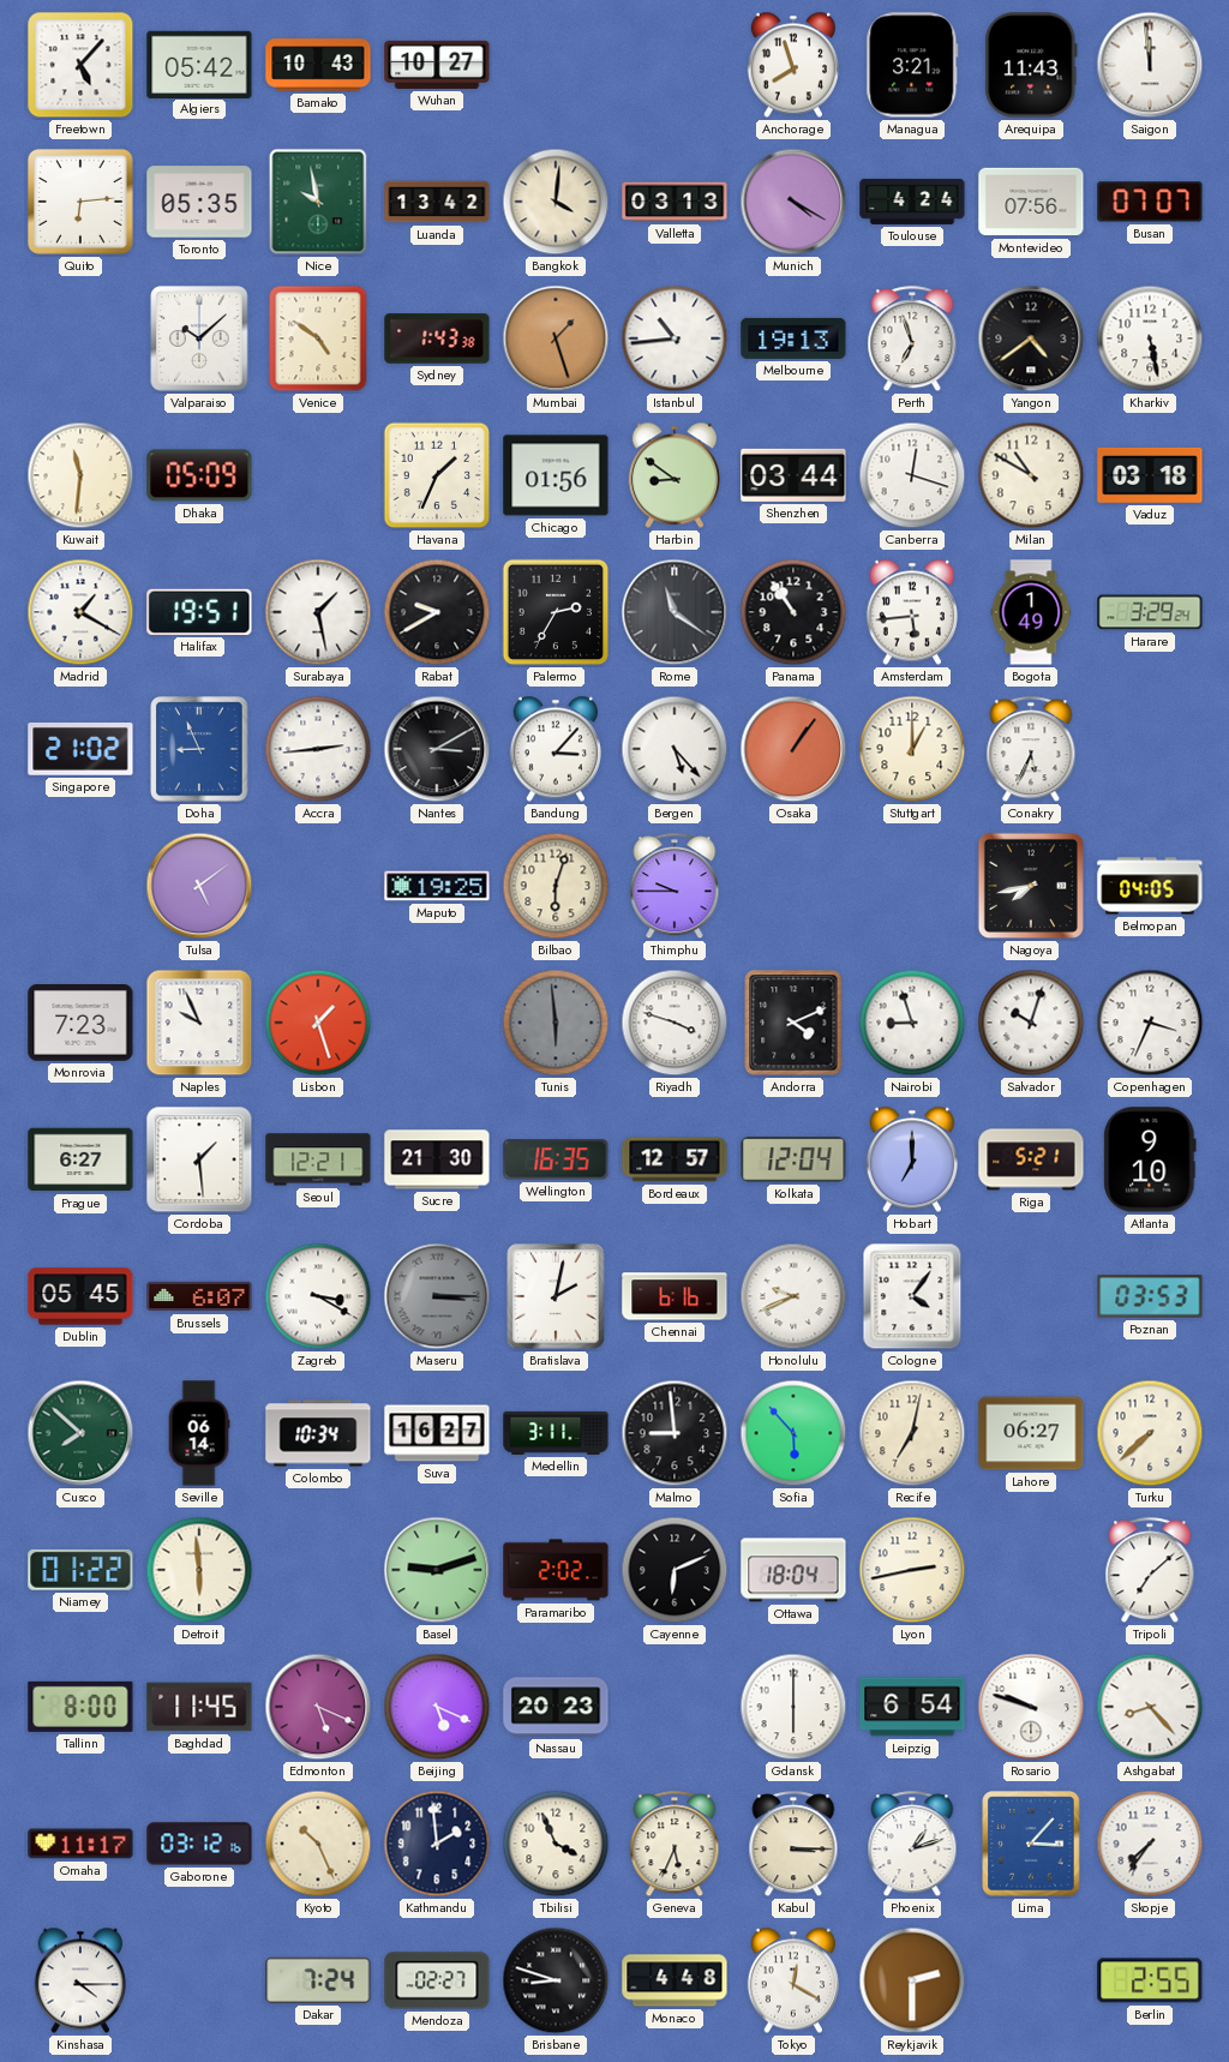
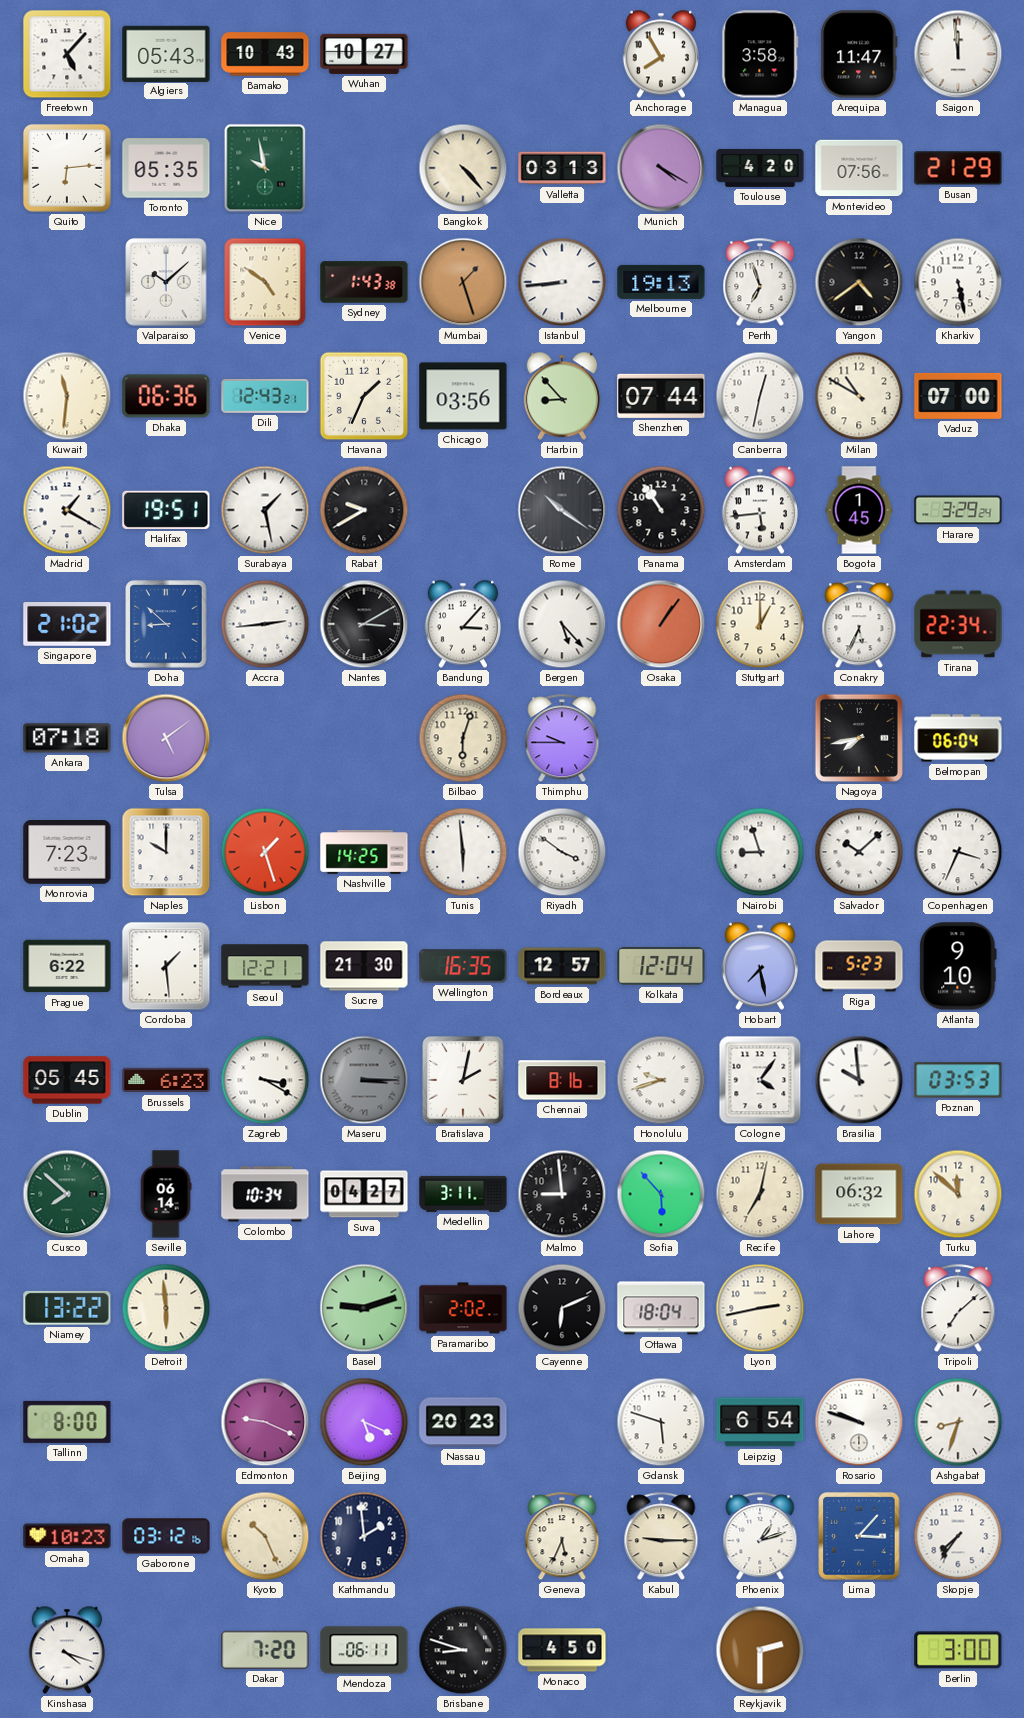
Algiers: 05:42 -> 05:43 (166, 53)
Anchorage: 7:57 -> 7:55 (660, 54)
Managua: 3:21 -> 3:58 (760, 54)
Arequipa: 11:43 -> 11:47 (859, 54)
Luanda: 13:42 -> none (437, 202)
Bangkok: 4:01 -> 4:23 (463, 168)
Toulouse: 4:24 -> 4:20 (760, 168)
Busan: 07:07 -> 21:29 (958, 168)
Istanbul: 10:44 -> 8:44 (562, 282)
Dhaka: 05:09 -> 06:36 (166, 396)
Dili: none -> 12:43 (265, 396)
Chicago: 01:56 -> 03:56 (463, 396)
Harbin: 8:51 -> 8:53 (561, 396)
Shenzhen: 03:44 -> 07:44 (661, 396)
Canberra: 12:18 -> 12:32 (760, 396)
Vaduz: 03:18 -> 07:00 (958, 396)
Palermo: 2:35 -> none (556, 612)
Rome: 11:21 -> 10:21 (562, 510)
Bogota: 1:49 -> 1:45 (859, 510)
Doha: 8:56 -> 8:52 (166, 624)
Tirana: none -> 22:34 (958, 624)
Ankara: none -> 07:18 (67, 738)
Maputo: 19:25 -> none (437, 886)
Belmopan: 04:05 -> 06:04 (958, 738)
Naples: 9:56 -> 10:00 (166, 852)
Nashville: none -> 14:25 (364, 852)
Tunis dial: grey -> white (463, 852)
Riyadh: 3:48 -> 3:51 (562, 852)
Andorra: 4:11 -> none (793, 1023)
Salvador: 10:03 -> 10:08 (859, 852)
Prague: 6:27 -> 6:22 (67, 966)
Hobart: 7:00 -> 7:28 (759, 966)
Riga: 5:21 -> 5:23 (859, 966)
Brussels: 6:07 -> 6:23 (166, 1080)
Chennai: 6:16 -> 8:16 (562, 1080)
Honolulu: 9:41 -> 9:42 (661, 1080)
Brasilia: none -> 9:59 (859, 1080)
Suva: 16:27 -> 04:27 (364, 1194)
Lahore: 06:27 -> 06:32 (859, 1194)
Turku: 7:38 -> 11:52 (958, 1194)
Niamey: 01:22 -> 13:22 (67, 1308)
Baghdad: 11:45 -> none (199, 1707)
Edmonton: 5:19 -> 9:19 (265, 1422)
Gdansk: 6:00 -> 5:48 (661, 1422)
Ashgabat: 8:23 -> 8:33 (958, 1422)
Omaha: 11:17 -> 10:23 (67, 1536)
Tbilisi: 3:56 -> none (556, 1844)
Kabul: 3:15 -> 9:15 (661, 1537)
Kinshasa: 4:15 -> 4:18 (66, 1650)
Dakar: 7:24 -> 7:20 (265, 1650)
Mendoza: 02:27 -> 06:11 (364, 1650)
Monaco: 4:48 -> 4:50 (562, 1650)
Tokyo: 12:20 -> none (792, 1980)
Berlin: 2:55 -> 3:00 (958, 1650)
